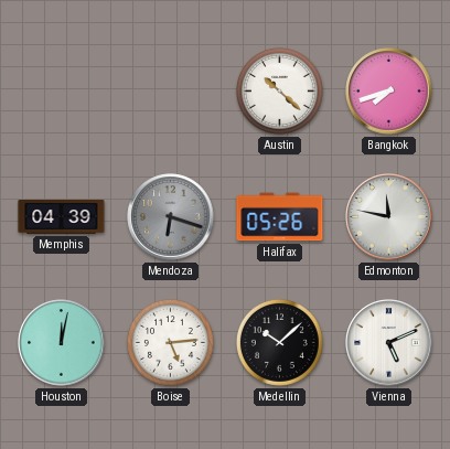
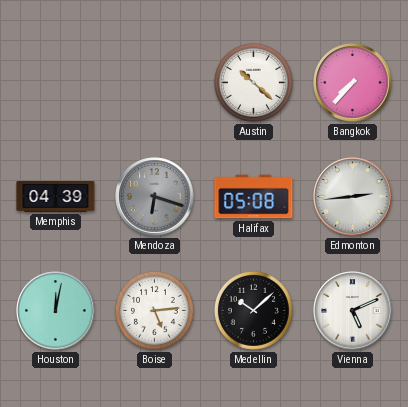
Bangkok: 7:42 -> 7:37 (353, 83)
Halifax: 05:26 -> 05:08 (254, 197)
Edmonton: 11:47 -> 2:44 (353, 197)
